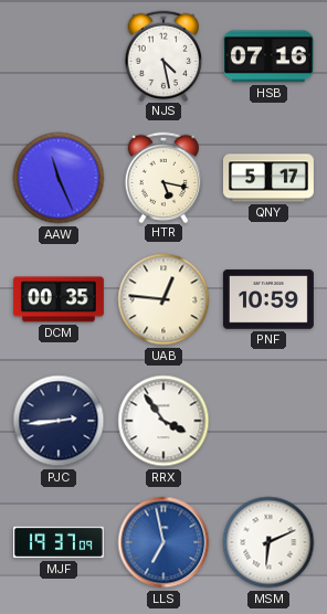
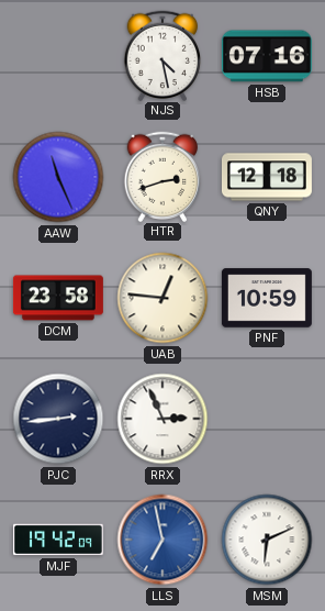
HTR: 5:17 -> 2:42 (162, 176)
QNY: 5:17 -> 12:18 (267, 177)
DCM: 00:35 -> 23:58 (58, 298)
RRX: 3:54 -> 2:56 (162, 419)
MJF: 19:37 -> 19:42 (58, 540)
